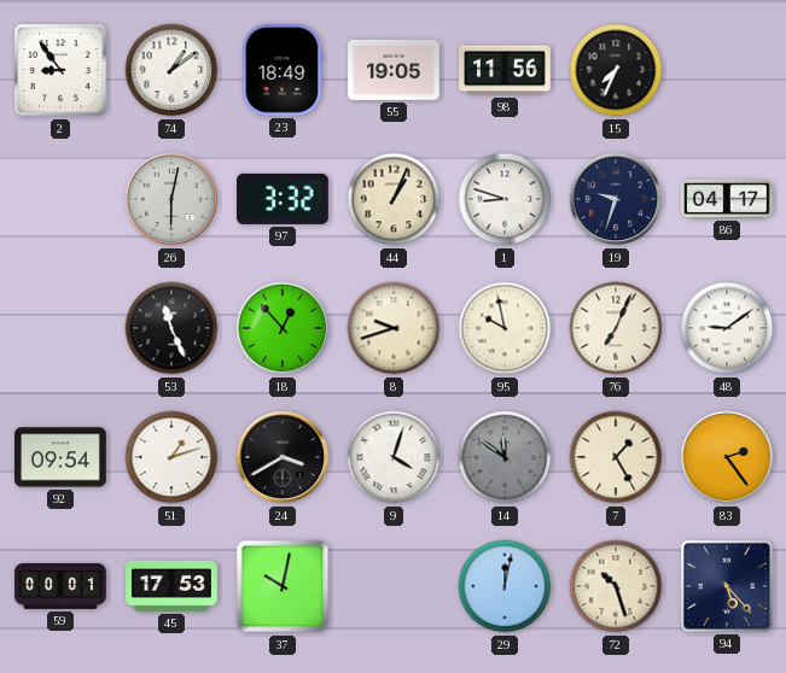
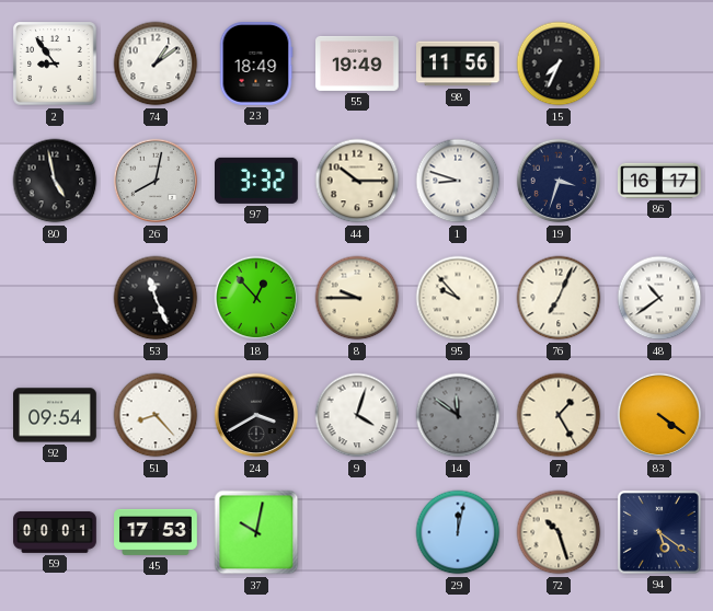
55: 19:05 -> 19:49 (358, 64)
80: none -> 4:58 (55, 181)
26: 6:02 -> 8:02 (156, 181)
44: 1:04 -> 10:15 (357, 181)
19: 9:33 -> 3:33 (559, 181)
86: 04:17 -> 16:17 (660, 181)
8: 9:42 -> 9:45 (357, 298)
95: 9:58 -> 9:53 (458, 298)
48: 9:09 -> 10:39 (659, 298)
51: 1:12 -> 8:23 (156, 415)
83: 2:24 -> 4:21 (659, 415)
94: 5:23 -> 5:21 (659, 532)
